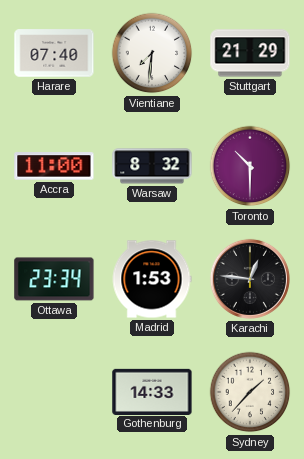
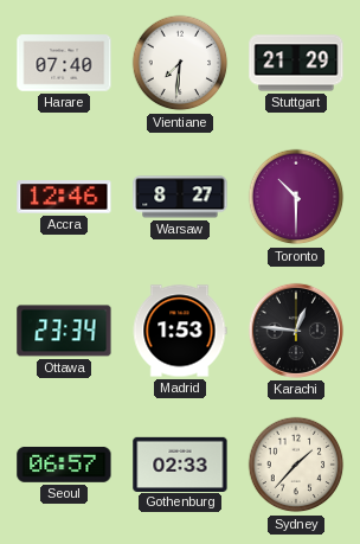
Accra: 11:00 -> 12:46 (64, 197)
Warsaw: 8:32 -> 8:27 (180, 197)
Seoul: none -> 06:57 (64, 465)
Gothenburg: 14:33 -> 02:33 (180, 463)
